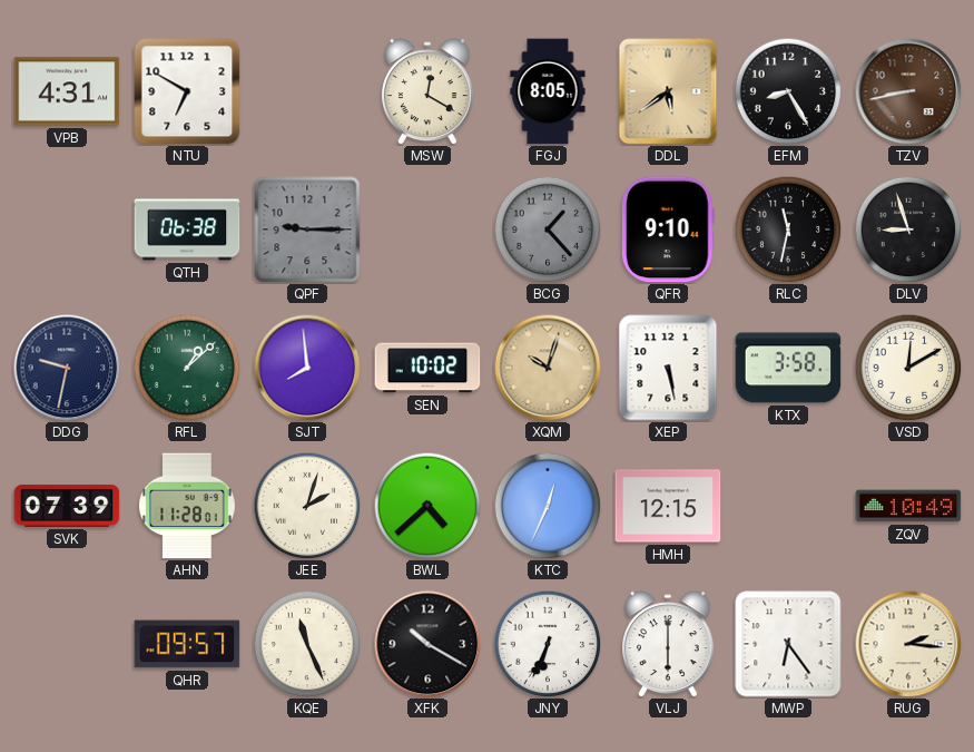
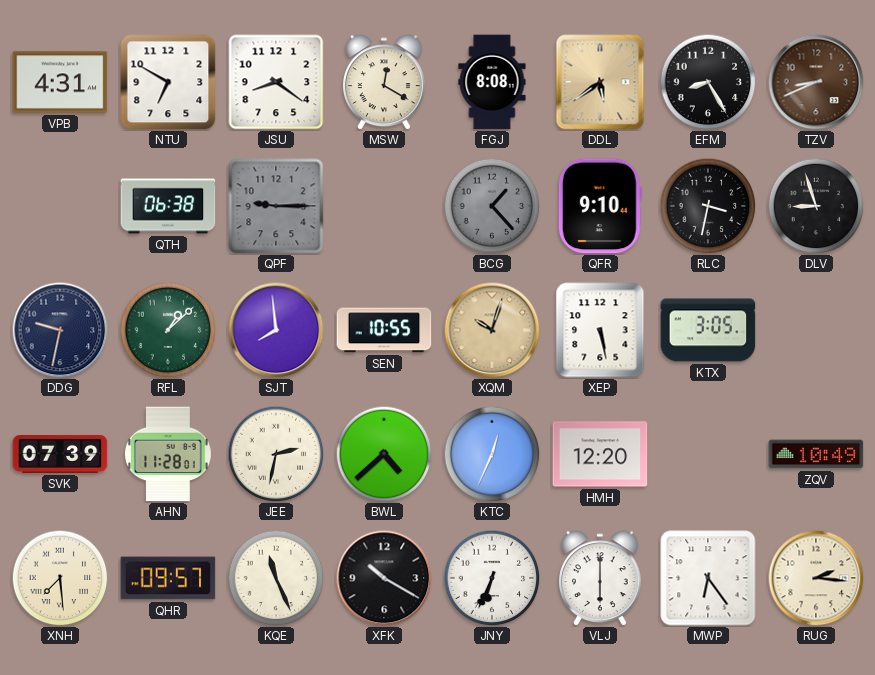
JSU: none -> 8:21 (276, 82)
FGJ: 8:05 -> 8:08 (492, 82)
TZV: 8:43 -> 8:41 (816, 82)
RLC: 11:32 -> 3:32 (708, 206)
SEN: 10:02 -> 10:55 (384, 330)
KTX: 3:58 -> 3:05 (708, 330)
VSD: 12:10 -> none (908, 368)
JEE: 2:03 -> 2:32 (276, 454)
HMH: 12:15 -> 12:20 (600, 454)
XNH: none -> 7:29 (60, 578)
